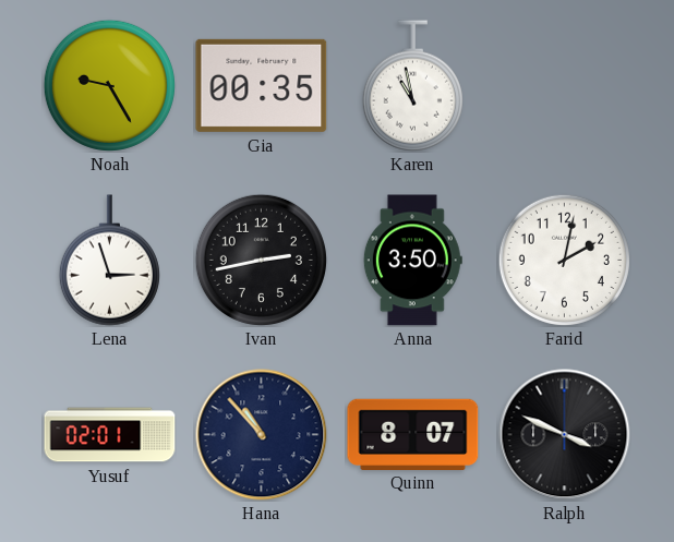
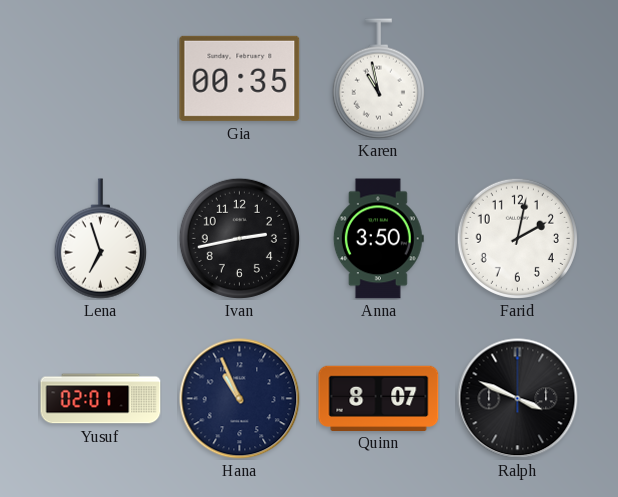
Noah: 9:25 -> none (109, 85)
Lena: 2:57 -> 6:57 (100, 239)
Hana: 10:53 -> 10:56 (240, 399)
